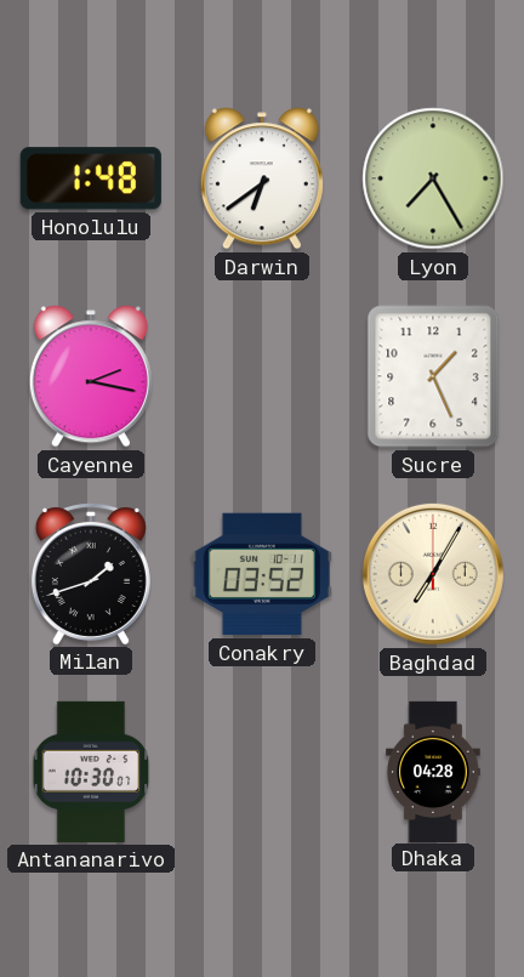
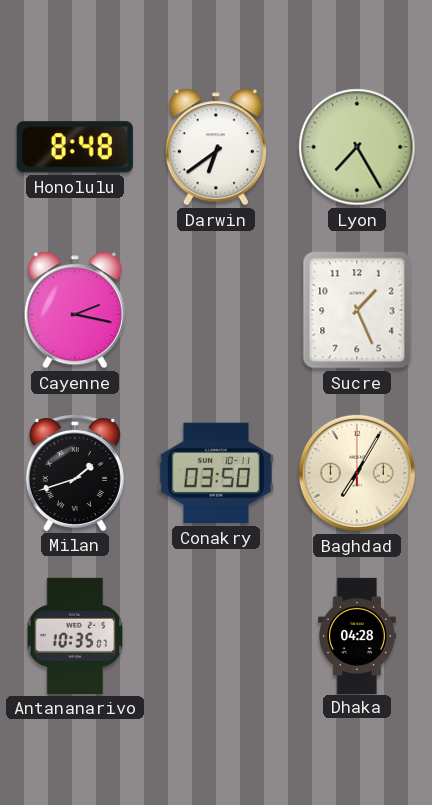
Honolulu: 1:48 -> 8:48 (75, 147)
Conakry: 03:52 -> 03:50 (216, 473)
Antananarivo: 10:30 -> 10:35 (75, 636)
